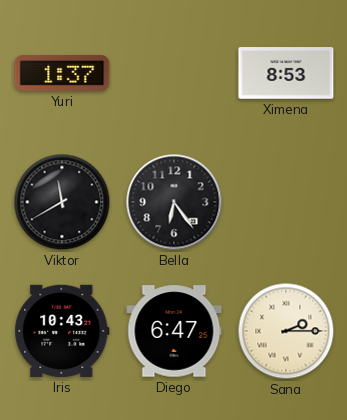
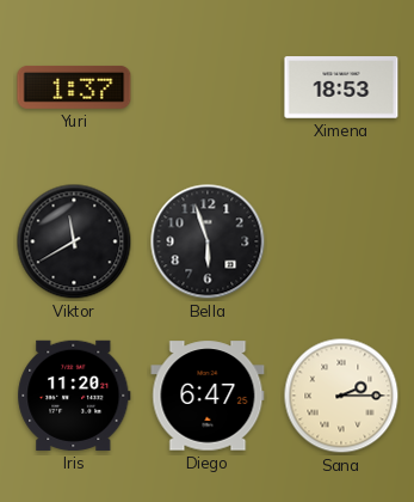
Ximena: 8:53 -> 18:53 (341, 87)
Bella: 6:24 -> 5:57 (208, 241)
Iris: 10:43 -> 11:20 (74, 396)
